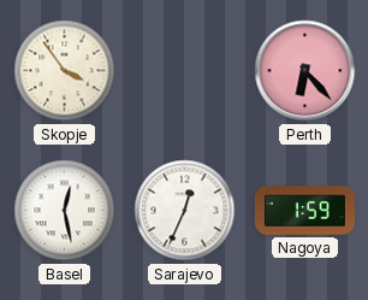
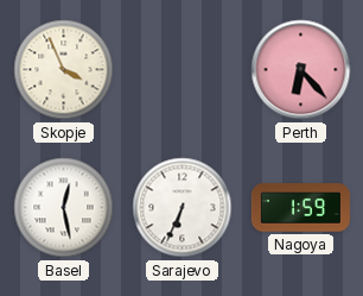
Skopje: 3:54 -> 3:56 (64, 70)
Sarajevo: 12:34 -> 6:34 (183, 208)
